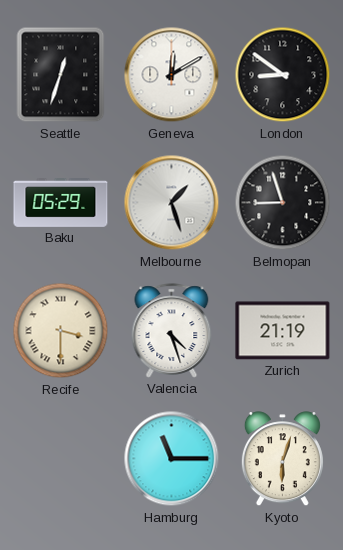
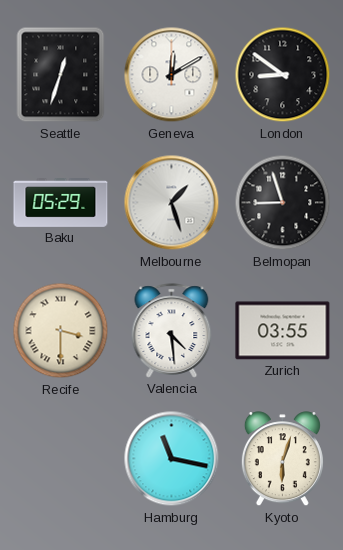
Valencia: 4:27 -> 4:29 (172, 331)
Zurich: 21:19 -> 03:55 (283, 331)
Hamburg: 11:15 -> 11:17 (172, 459)
